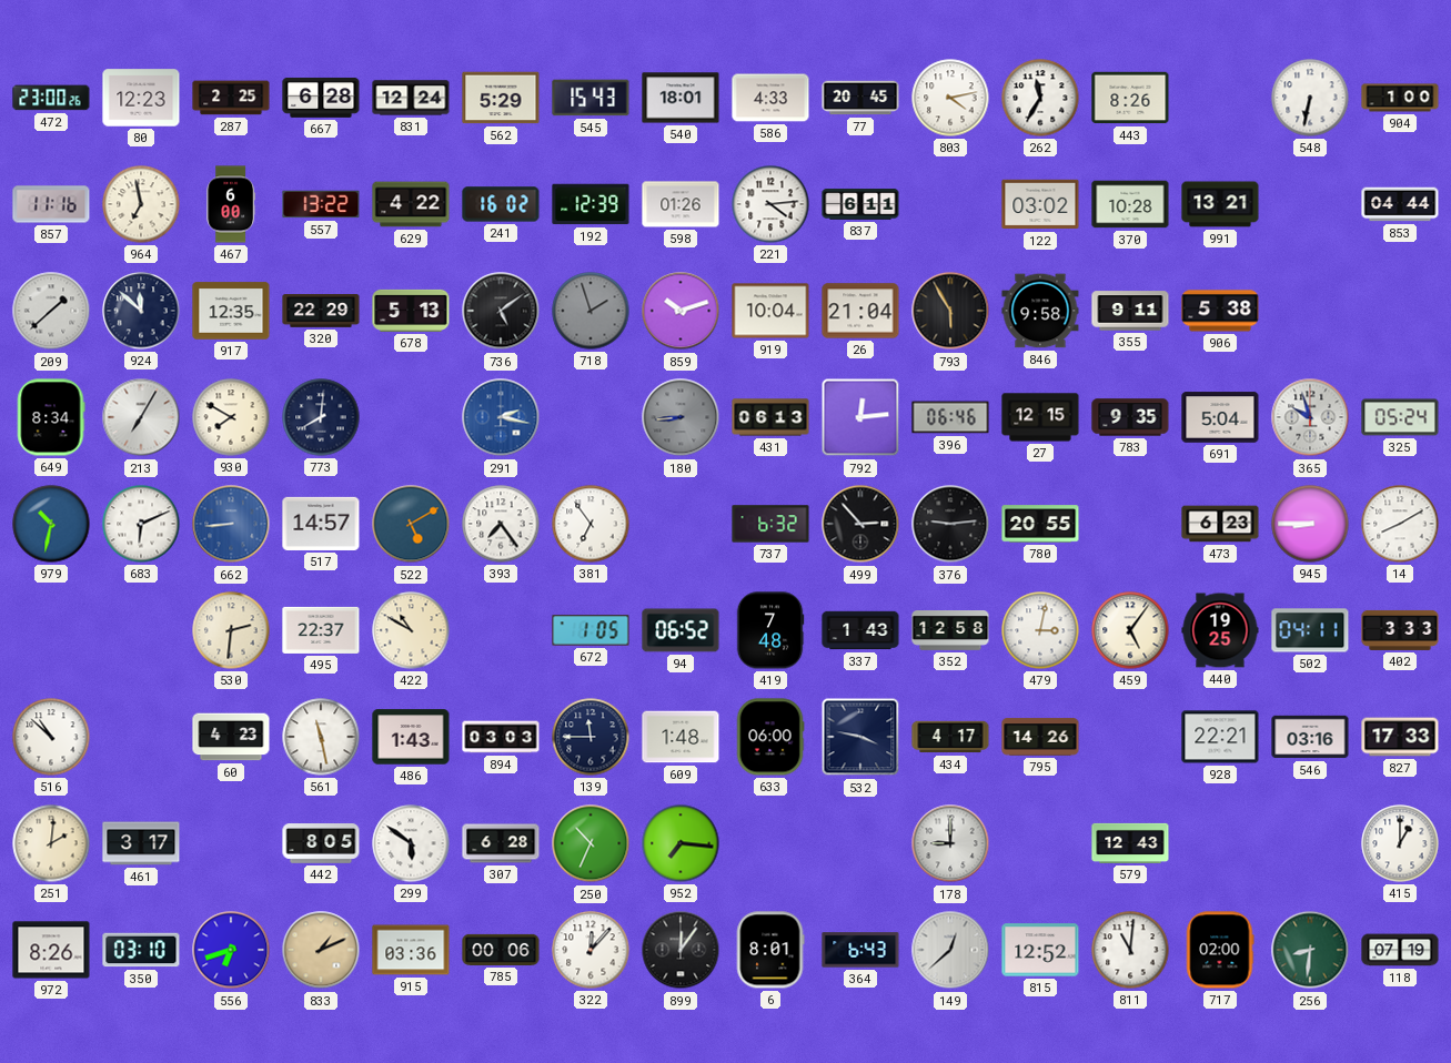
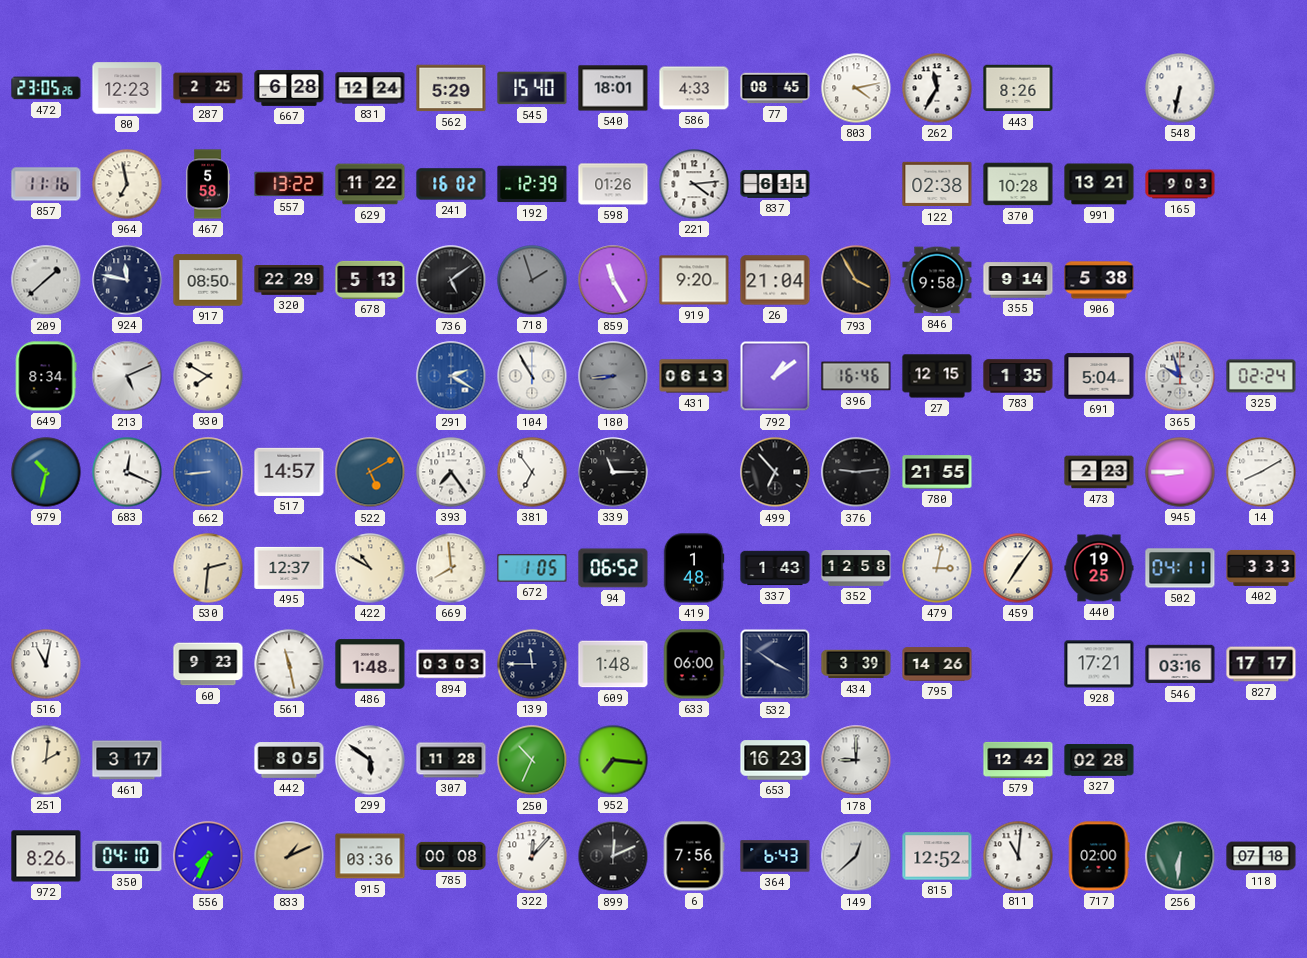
472: 23:00 -> 23:05 (46, 88)
545: 15:43 -> 15:40 (532, 88)
77: 20:45 -> 08:45 (775, 88)
904: 1:00 -> none (1400, 98)
467: 6:00 -> 5:58 (208, 184)
629: 4:22 -> 11:22 (370, 184)
122: 03:02 -> 02:38 (937, 184)
165: none -> 9:03 (1180, 184)
853: 04:44 -> none (1400, 204)
924: 11:52 -> 11:47 (127, 280)
917: 12:35 -> 08:50 (208, 280)
859: 10:12 -> 11:25 (613, 280)
919: 10:04 -> 9:20 (694, 280)
793: 5:55 -> 3:55 (856, 280)
355: 9:11 -> 9:14 (1018, 280)
213: 7:05 -> 5:11 (127, 376)
773: 8:01 -> none (321, 417)
291: 2:17 -> 2:20 (451, 376)
104: none -> 10:55 (532, 376)
792: 12:14 -> 1:09 (775, 376)
396: 06:46 -> 16:46 (856, 376)
783: 9:35 -> 1:35 (1018, 376)
325: 05:24 -> 02:24 (1261, 376)
683: 6:11 -> 12:19 (127, 472)
339: none -> 11:15 (613, 472)
737: 6:32 -> none (770, 524)
499: 2:53 -> 6:53 (775, 472)
780: 20:55 -> 21:55 (937, 472)
473: 6:23 -> 2:23 (1099, 472)
495: 22:37 -> 12:37 (289, 568)
669: none -> 7:59 (451, 568)
419: 7:48 -> 1:48 (694, 568)
459: 5:06 -> 7:06 (1018, 568)
516: 10:52 -> 11:02 (46, 664)
60: 4:23 -> 9:23 (208, 664)
486: 1:43 -> 1:48 (370, 664)
532: 3:47 -> 3:51 (775, 664)
434: 4:17 -> 3:39 (856, 664)
928: 22:21 -> 17:21 (1099, 664)
827: 17:33 -> 17:17 (1261, 664)
307: 6:28 -> 11:28 (451, 760)
653: none -> 16:23 (775, 760)
579: 12:43 -> 12:42 (1018, 760)
327: none -> 02:28 (1099, 760)
415: 1:00 -> none (1400, 843)
350: 03:10 -> 04:10 (127, 856)
556: 6:42 -> 7:34 (208, 856)
785: 00:06 -> 00:08 (451, 856)
899: 12:06 -> 12:11 (613, 856)
6: 8:01 -> 7:56 (694, 856)
256: 8:31 -> 6:31 (1180, 856)
118: 07:19 -> 07:18 (1261, 856)
